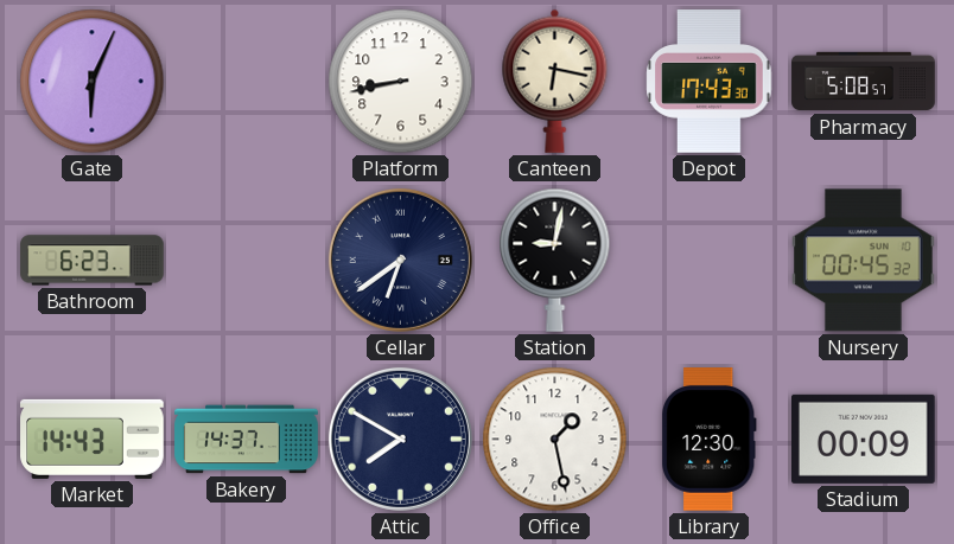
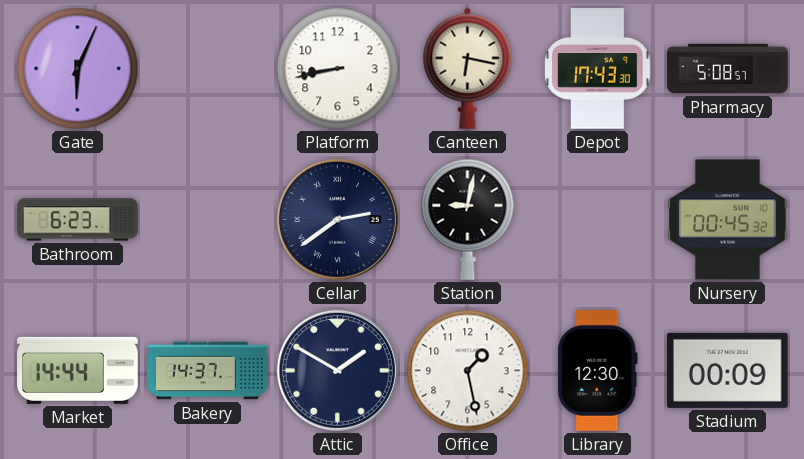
Cellar: 6:39 -> 2:39 (337, 219)
Market: 14:43 -> 14:44 (78, 370)
Attic: 7:50 -> 1:50 (337, 370)
